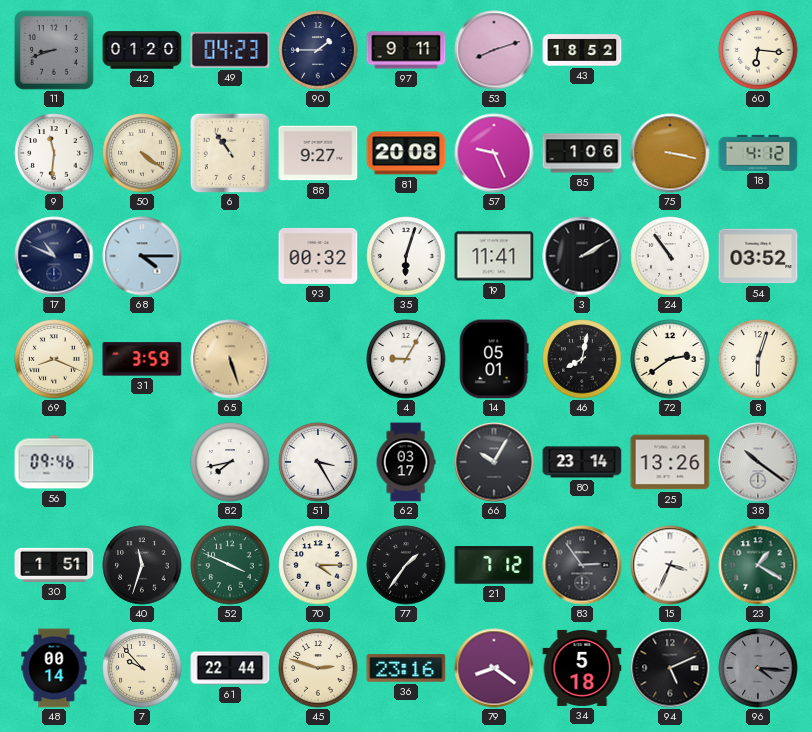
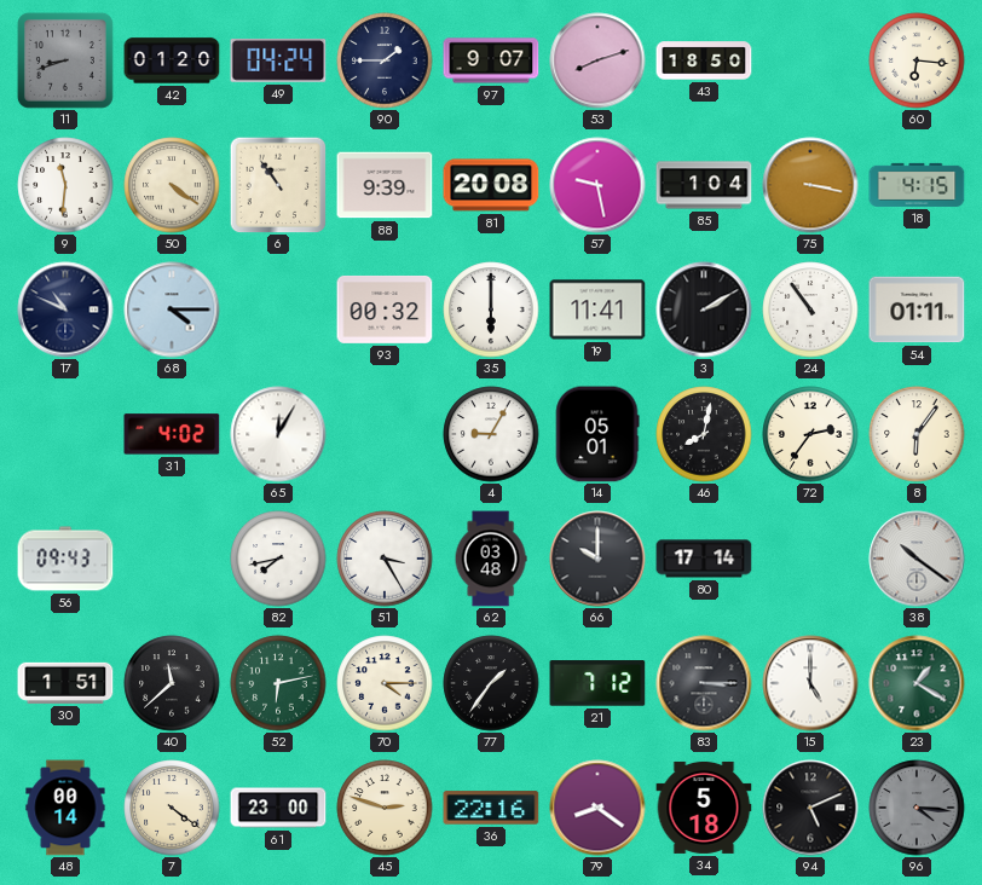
49: 04:23 -> 04:24 (278, 62)
97: 9:11 -> 9:07 (491, 60)
43: 18:52 -> 18:50 (704, 60)
88: 9:27 -> 9:39 (385, 185)
57: 9:26 -> 9:28 (597, 185)
85: 1:06 -> 1:04 (704, 185)
18: 4:12 -> 4:15 (917, 185)
35: 6:03 -> 6:00 (491, 310)
54: 03:52 -> 01:11 (917, 310)
69: 8:19 -> none (54, 359)
31: 3:59 -> 4:02 (172, 434)
65: 5:27 -> 12:05 (278, 434)
65 dial: champagne -> white (278, 434)
72: 2:39 -> 2:36 (810, 434)
8: 6:03 -> 6:06 (917, 434)
56: 09:46 -> 09:43 (65, 559)
62: 03:17 -> 03:48 (491, 559)
66: 10:05 -> 10:00 (597, 559)
80: 23:14 -> 17:14 (704, 559)
25: 13:26 -> none (670, 462)
40: 11:33 -> 11:38 (172, 683)
52: 3:49 -> 6:13 (278, 683)
83: 2:54 -> 3:15 (704, 683)
15: 3:34 -> 5:00 (810, 683)
7: 9:53 -> 4:21 (172, 808)
61: 22:44 -> 23:00 (278, 808)
36: 23:16 -> 22:16 (491, 808)
